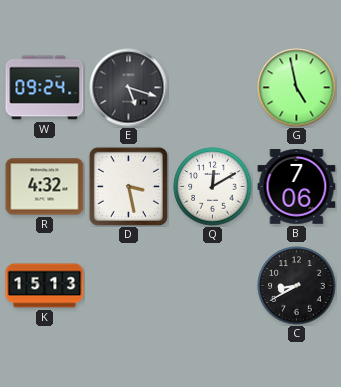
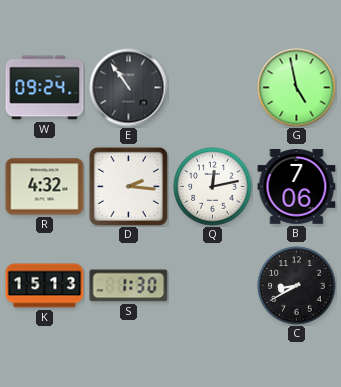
E: 5:18 -> 10:54 (129, 88)
D: 3:28 -> 2:16 (128, 186)
Q: 12:10 -> 12:13 (213, 187)
S: none -> 1:30 (129, 286)
